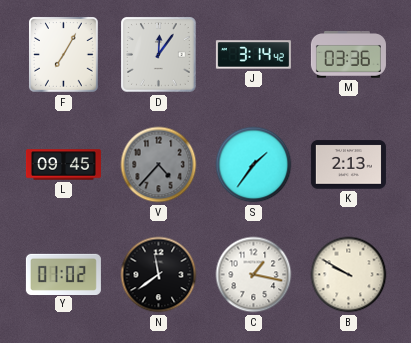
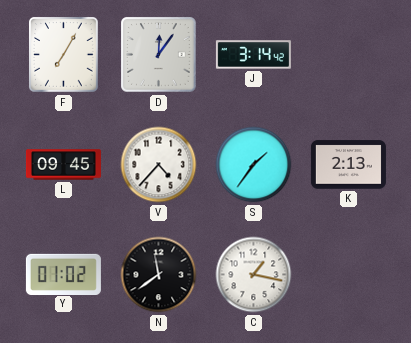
M: 03:36 -> none (348, 55)
V dial: grey -> white (159, 165)
B: 9:50 -> none (349, 275)
